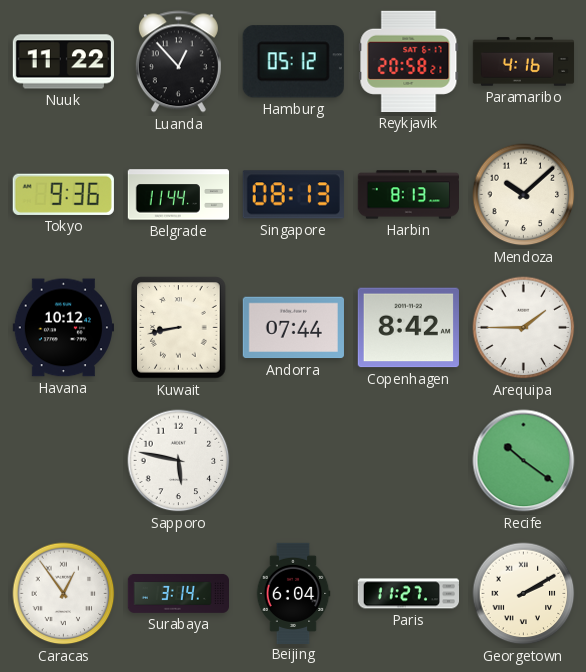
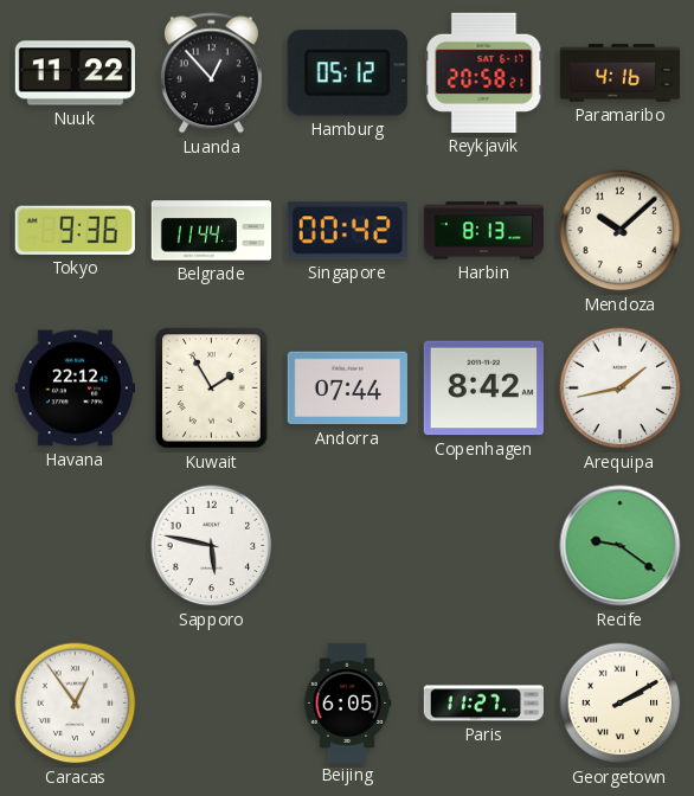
Singapore: 08:13 -> 00:42 (347, 231)
Havana: 10:12 -> 22:12 (75, 389)
Kuwait: 8:43 -> 1:55 (212, 389)
Arequipa: 1:45 -> 1:43 (621, 389)
Recife: 10:21 -> 9:21 (621, 546)
Surabaya: 3:14 -> none (178, 593)
Beijing: 6:04 -> 6:05 (347, 702)
